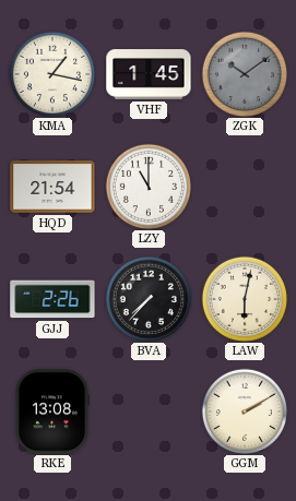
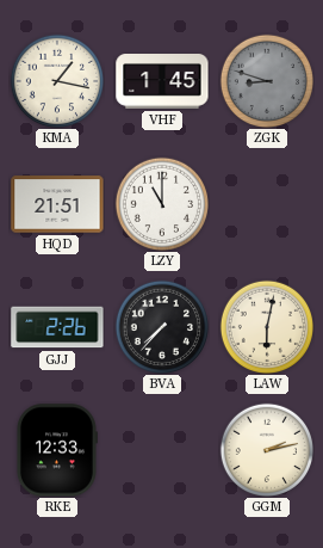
ZGK: 10:09 -> 8:48 (266, 80)
HQD: 21:54 -> 21:51 (57, 204)
RKE: 13:08 -> 12:33 (56, 450)
GGM: 2:10 -> 2:13 (266, 449)
